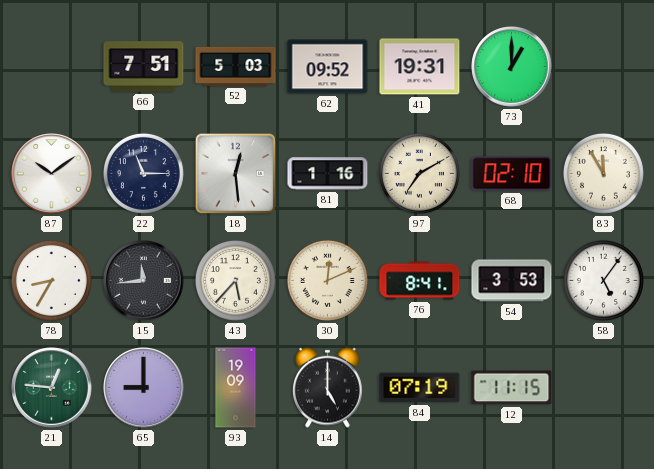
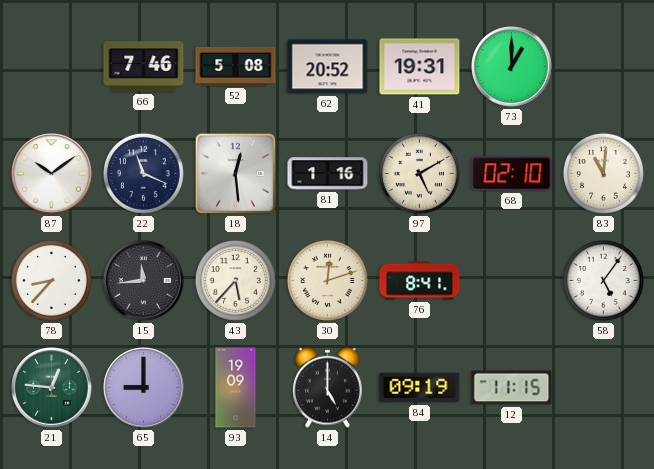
66: 7:51 -> 7:46 (144, 67)
52: 5:03 -> 5:08 (236, 66)
62: 09:52 -> 20:52 (328, 67)
22: 11:15 -> 11:19 (143, 173)
97: 7:10 -> 5:10 (419, 173)
83: 11:55 -> 11:01 (603, 173)
78: 8:35 -> 8:37 (51, 280)
30: 12:11 -> 12:12 (327, 280)
54: 3:53 -> none (512, 281)
84: 07:19 -> 09:19 (420, 388)
